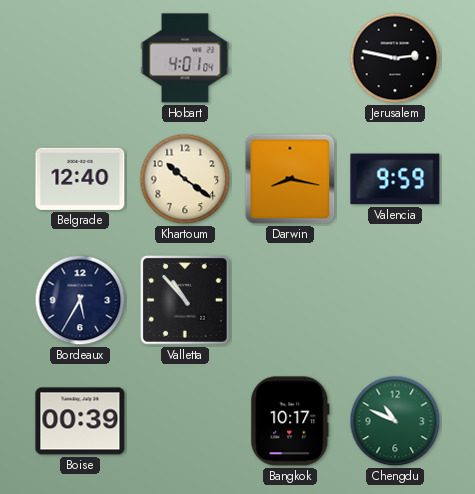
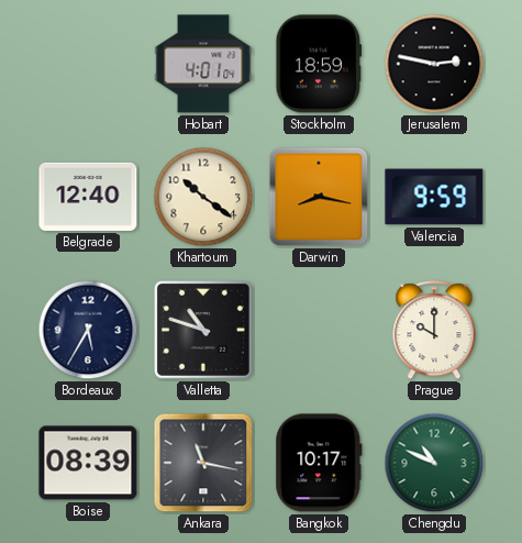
Stockholm: none -> 18:59 (319, 64)
Valletta: 10:53 -> 10:48 (203, 330)
Prague: none -> 10:00 (434, 331)
Boise: 00:39 -> 08:39 (88, 463)
Ankara: none -> 11:17 (203, 463)
